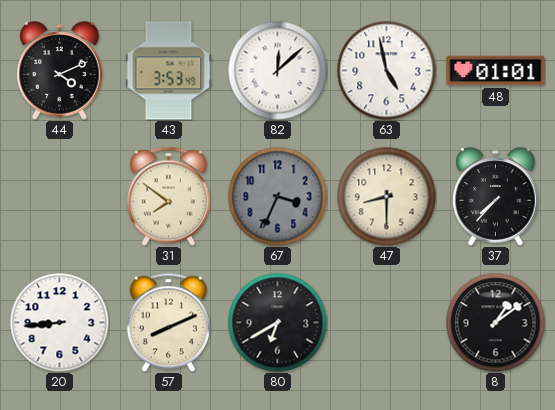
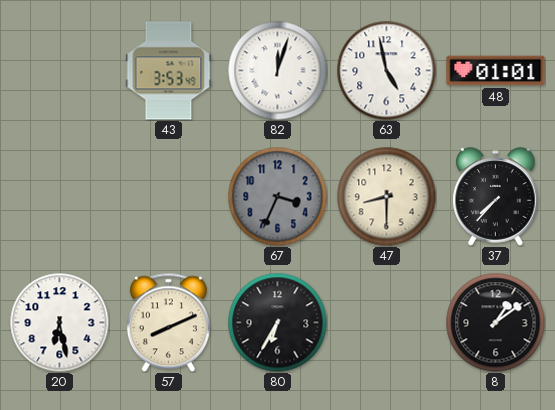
44: 4:11 -> none (60, 71)
82: 12:08 -> 12:03 (278, 71)
31: 7:51 -> none (168, 196)
20: 8:44 -> 6:28 (60, 323)
80: 6:40 -> 6:35 (278, 323)
